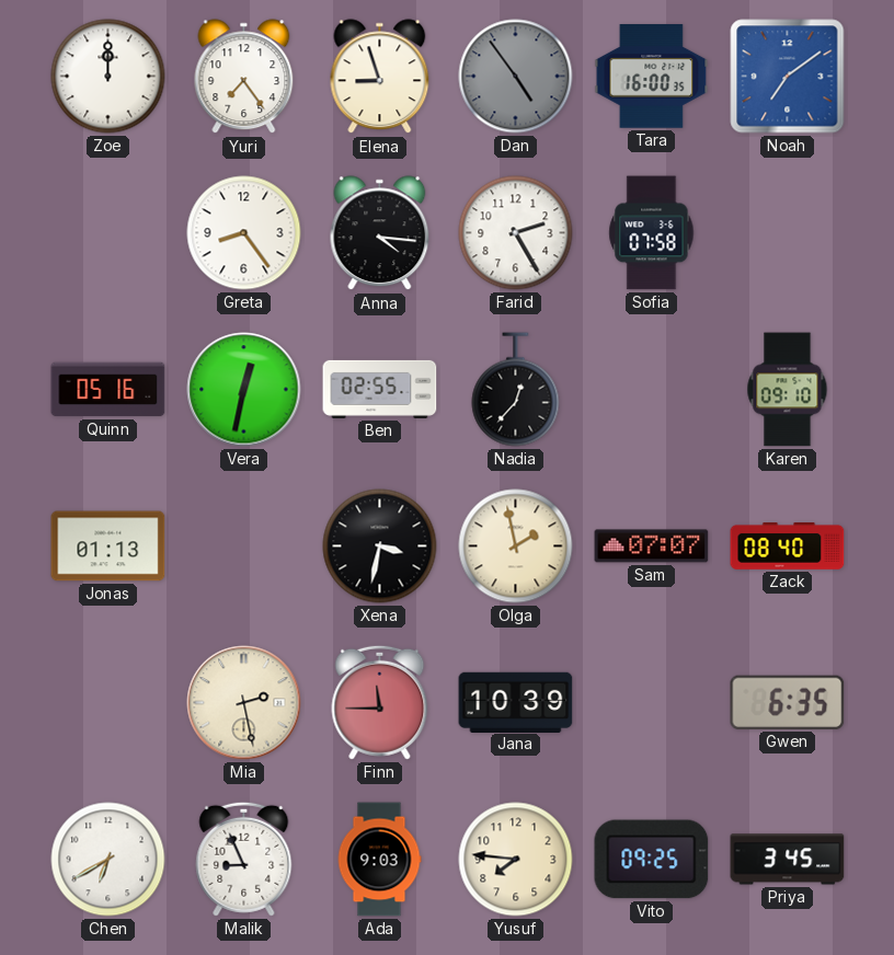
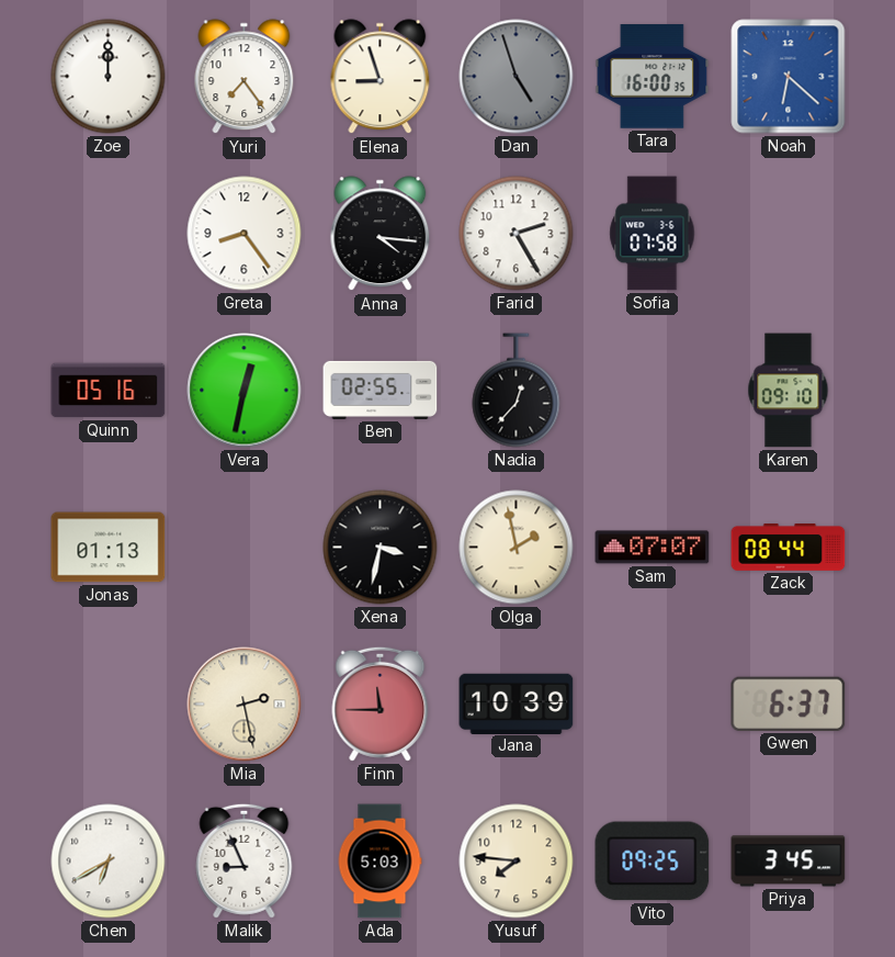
Dan: 4:54 -> 4:57 (517, 77)
Noah: 7:09 -> 6:22 (789, 77)
Zack: 08:40 -> 08:44 (789, 548)
Gwen: 6:35 -> 6:37 (789, 703)
Ada: 9:03 -> 5:03 (379, 862)
